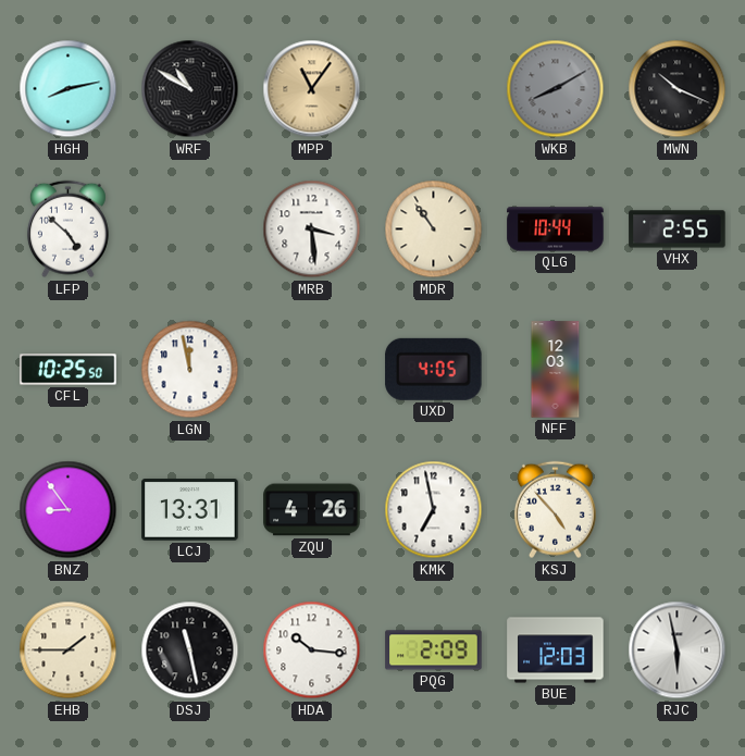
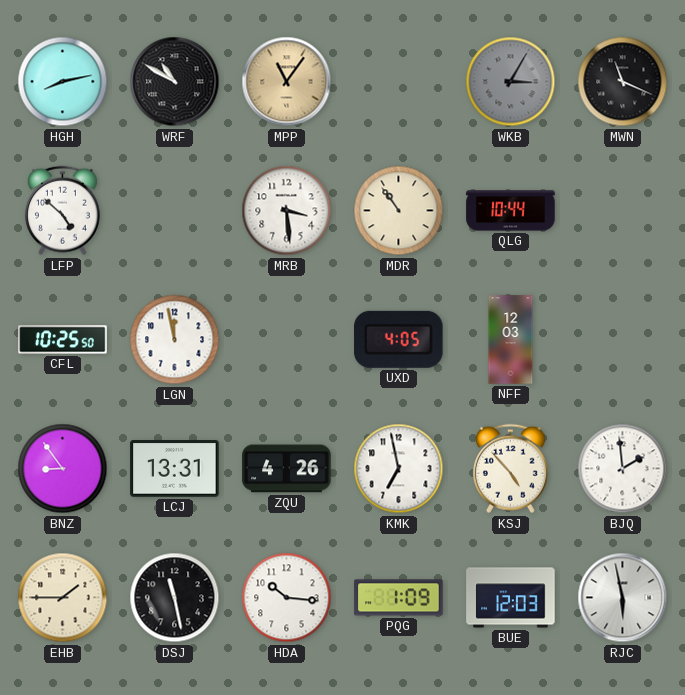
WKB: 8:10 -> 3:05 (511, 82)
MWN: 10:19 -> 11:19 (623, 82)
VHX: 2:55 -> none (678, 230)
BJQ: none -> 1:59 (623, 469)
PQG: 2:09 -> 1:09 (399, 598)
